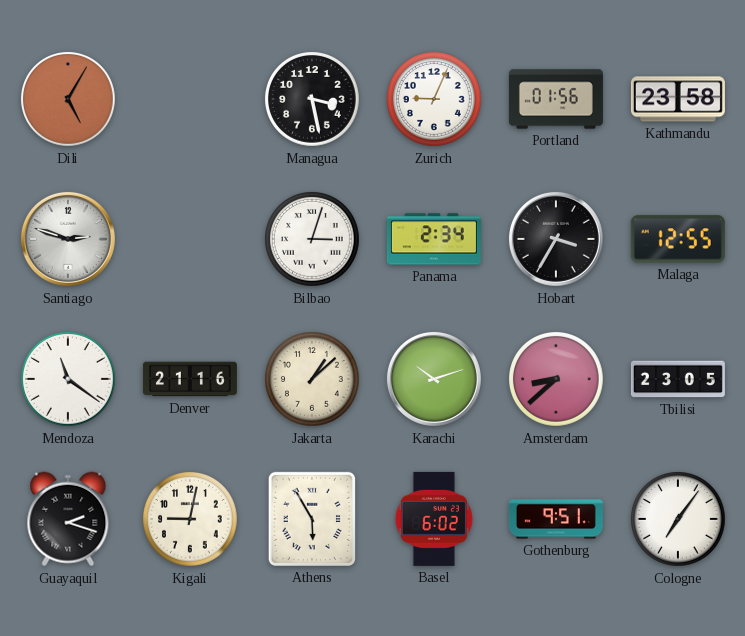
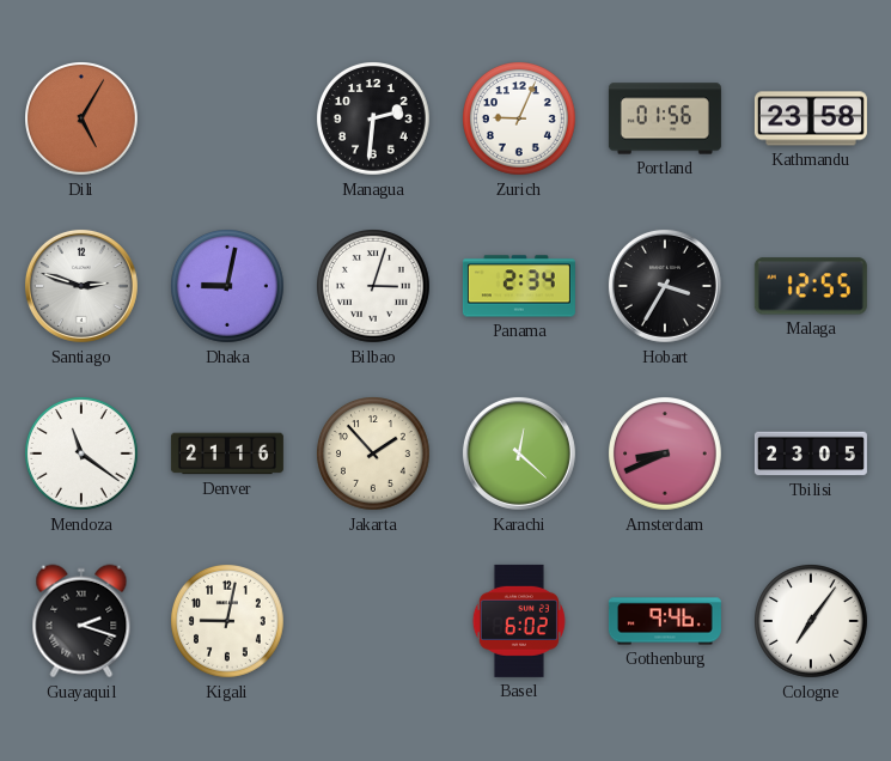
Managua: 3:28 -> 2:31 (374, 120)
Dhaka: none -> 9:02 (228, 287)
Jakarta: 1:08 -> 1:53 (374, 455)
Karachi: 10:12 -> 12:22 (519, 453)
Amsterdam: 8:38 -> 8:41 (666, 455)
Athens: 5:55 -> none (312, 519)
Gothenburg: 9:51 -> 9:46 (665, 621)
